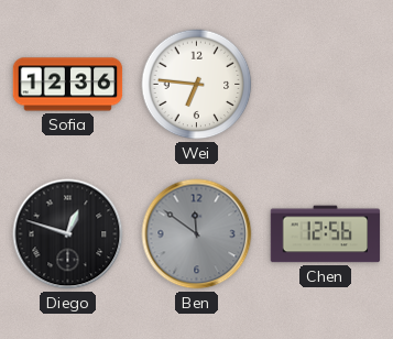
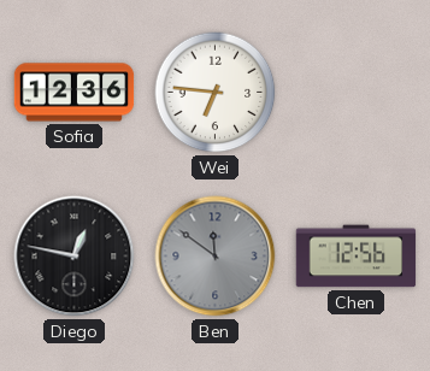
Diego: 12:48 -> 12:47 (75, 257)
